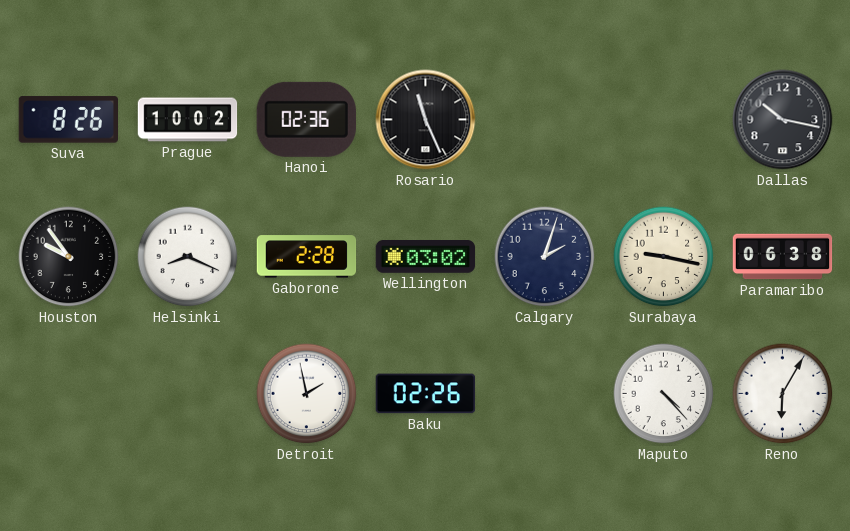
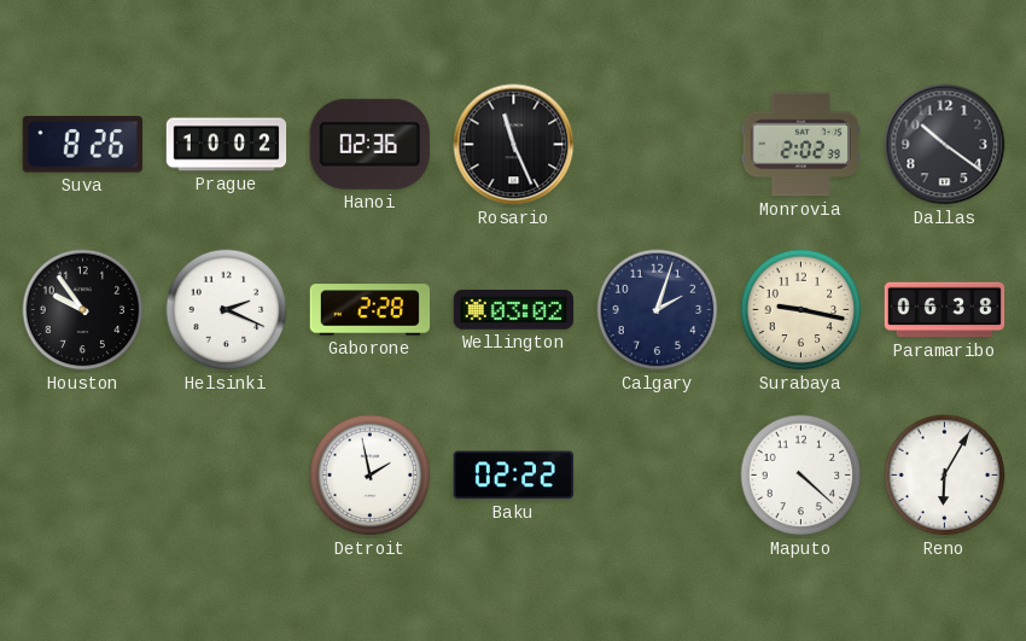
Monrovia: none -> 2:02 (801, 145)
Dallas: 10:17 -> 10:21 (945, 145)
Helsinki: 8:19 -> 2:19 (227, 310)
Baku: 02:26 -> 02:22 (514, 476)
Maputo: 4:23 -> 4:22 (801, 476)
